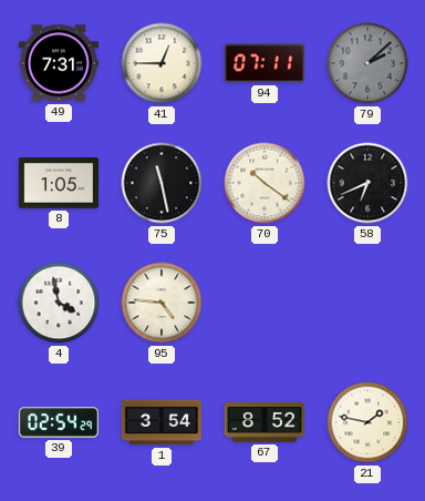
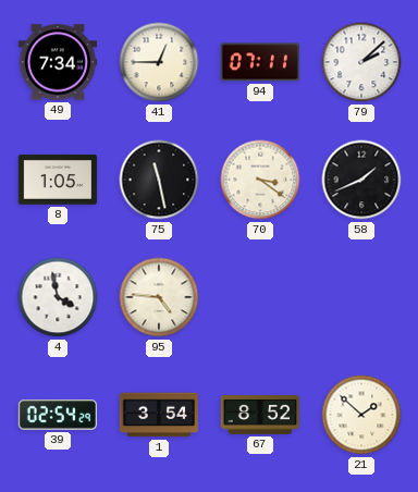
49: 7:31 -> 7:34 (58, 62)
79 dial: grey -> white (361, 62)
70: 10:21 -> 3:21 (260, 180)
58: 6:41 -> 1:41 (361, 180)
21: 1:47 -> 1:52 (361, 415)
